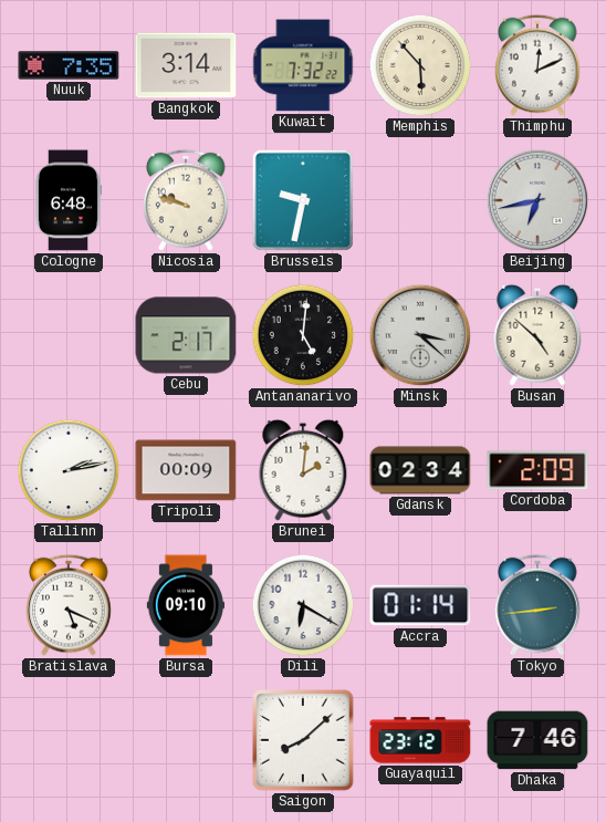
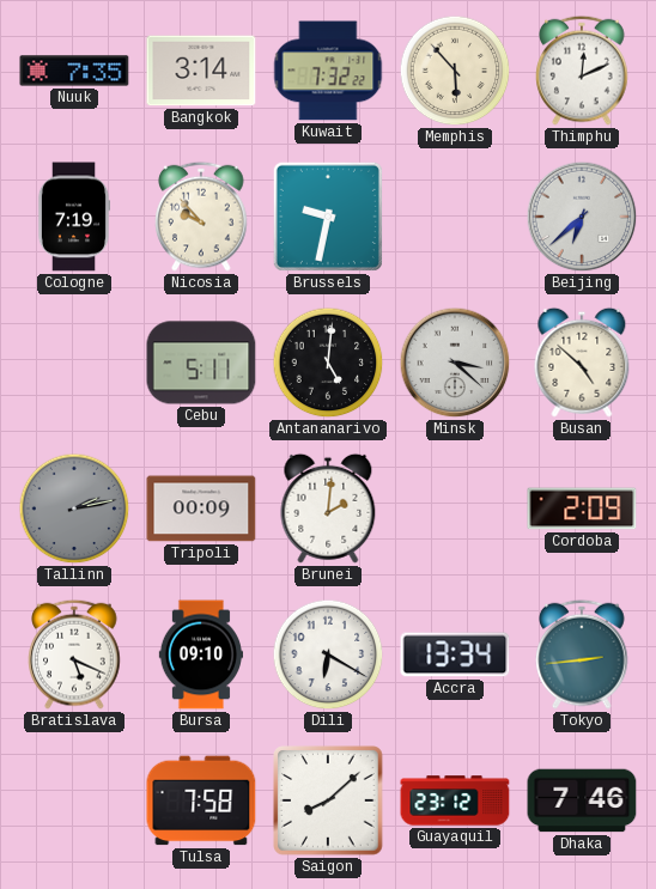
Cologne: 6:48 -> 7:19 (74, 217)
Nicosia: 9:48 -> 9:53 (201, 217)
Beijing: 6:43 -> 6:38 (582, 217)
Cebu: 2:17 -> 5:11 (201, 363)
Tallinn dial: white -> grey (74, 509)
Gdansk: 02:34 -> none (420, 470)
Accra: 01:14 -> 13:34 (455, 654)
Tulsa: none -> 7:58 (201, 800)
